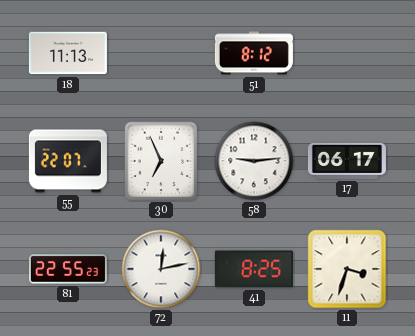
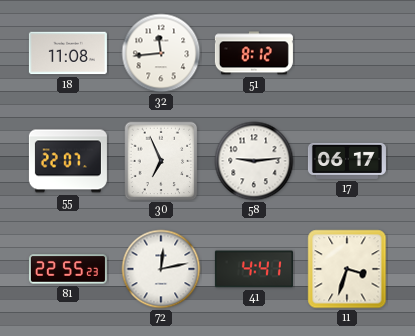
18: 11:13 -> 11:08 (68, 53)
32: none -> 11:44 (161, 53)
41: 8:25 -> 4:41 (254, 269)
